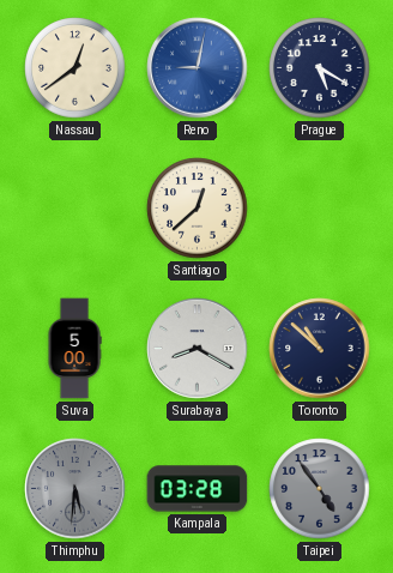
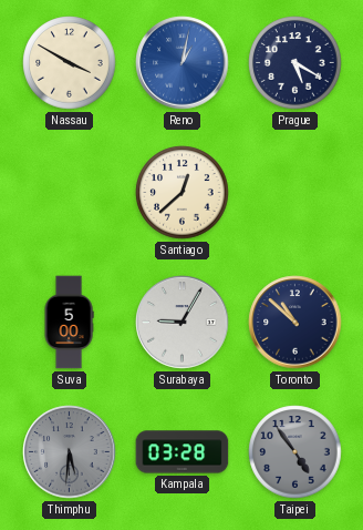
Nassau: 12:39 -> 3:50 (70, 63)
Reno: 9:02 -> 1:02 (183, 63)
Surabaya: 8:20 -> 9:05 (183, 323)
